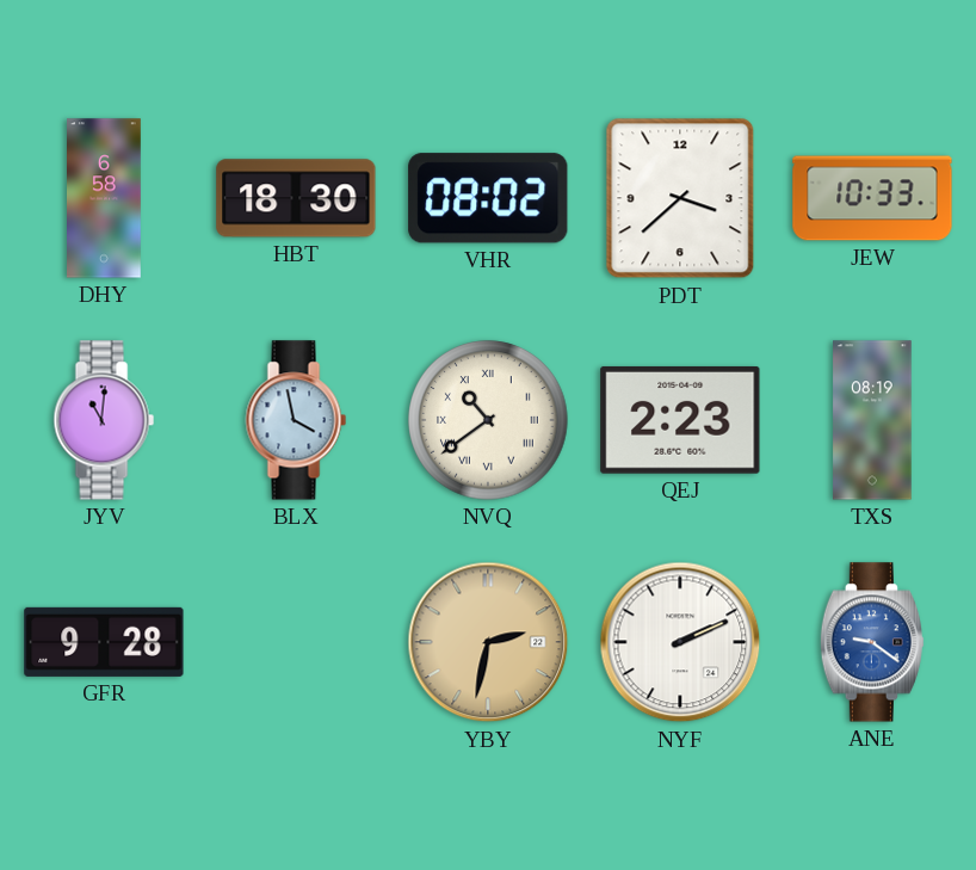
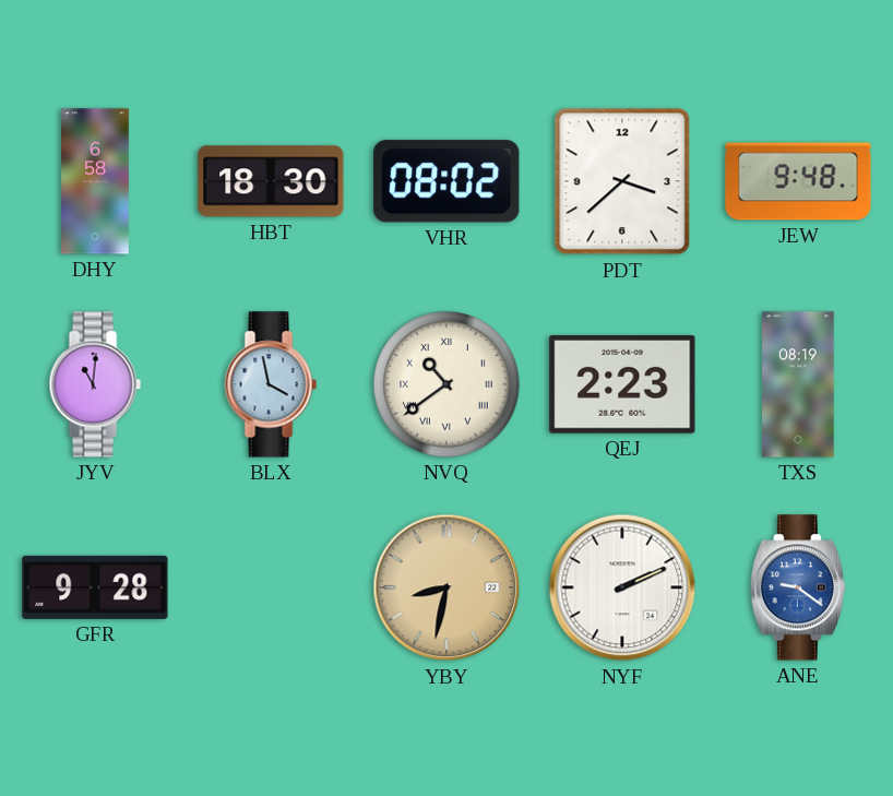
JEW: 10:33 -> 9:48 (798, 181)
YBY: 2:32 -> 8:32 (446, 587)
